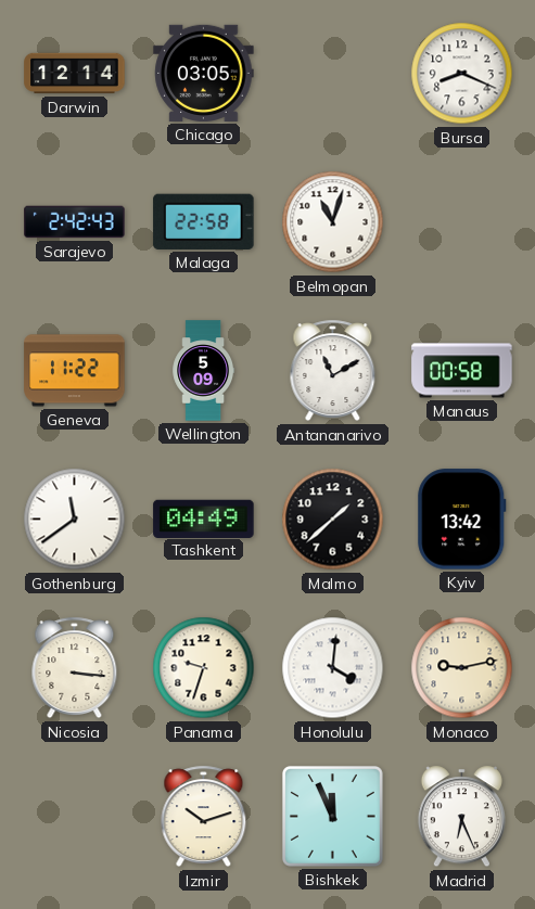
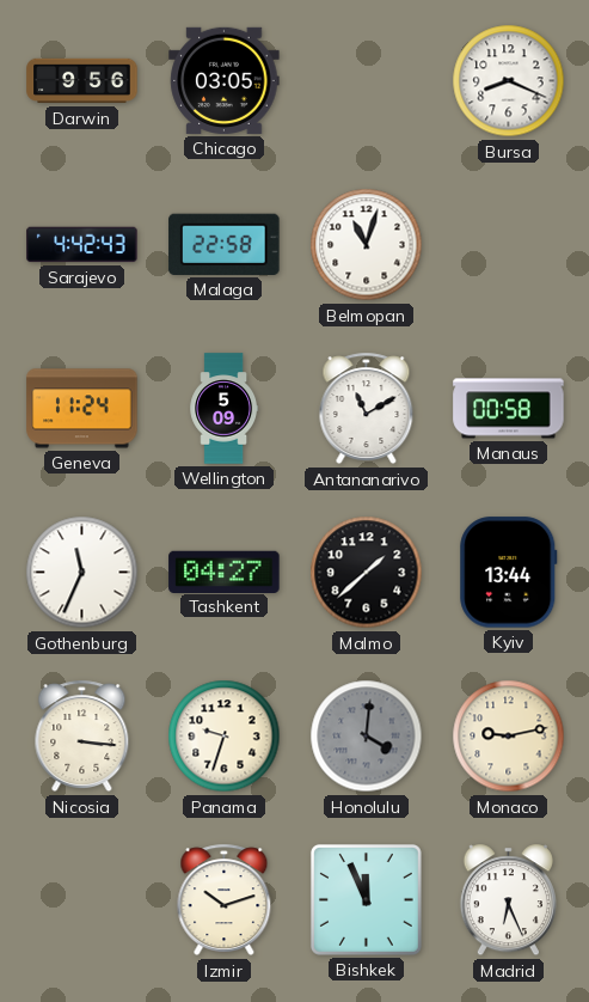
Darwin: 12:14 -> 9:56 (82, 81)
Sarajevo: 2:42 -> 4:42 (82, 245)
Geneva: 11:22 -> 11:24 (82, 409)
Gothenburg: 11:39 -> 11:34 (82, 573)
Tashkent: 04:49 -> 04:27 (225, 572)
Kyiv: 13:42 -> 13:44 (509, 573)
Honolulu dial: white -> grey (367, 737)
